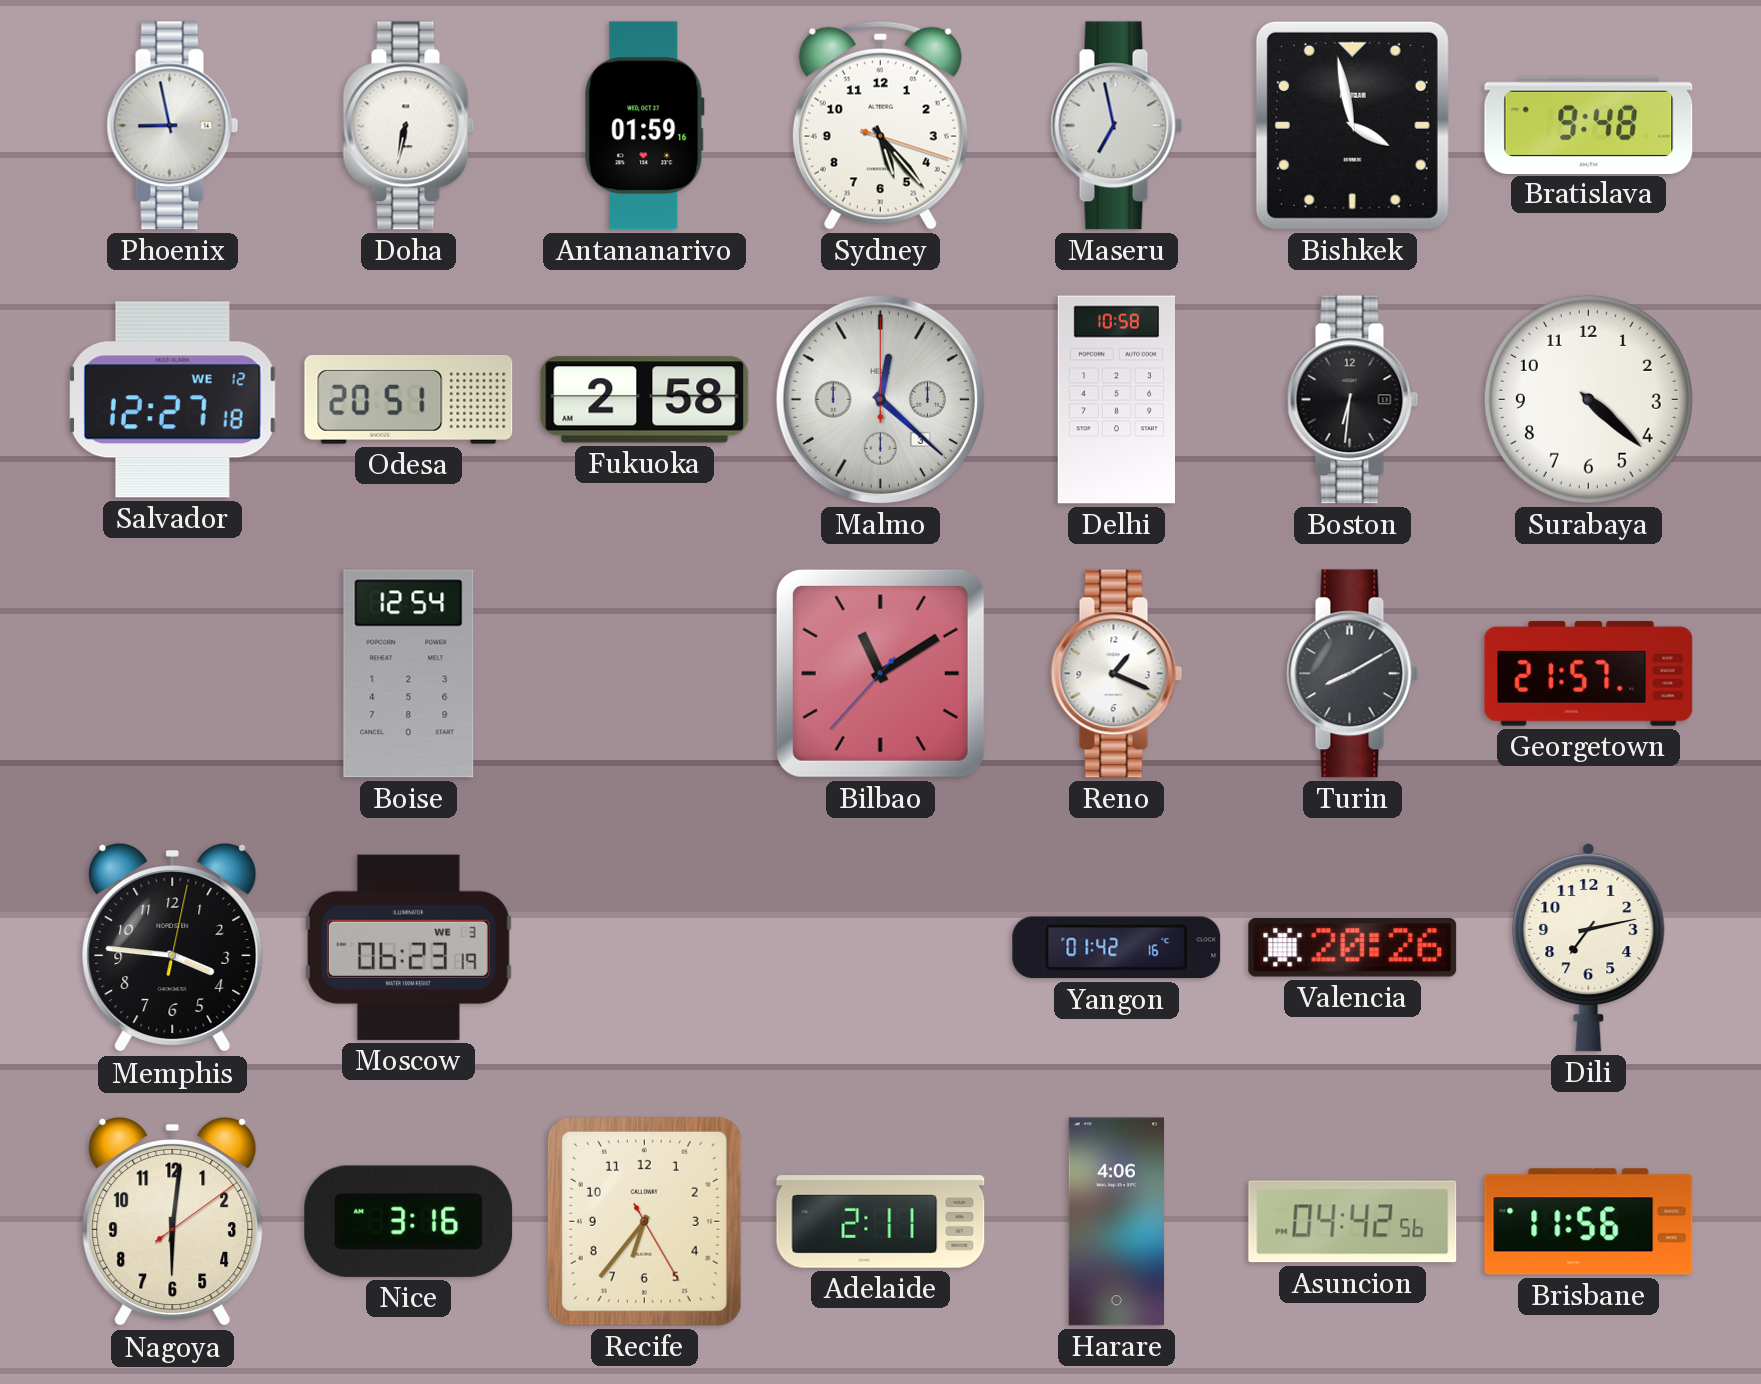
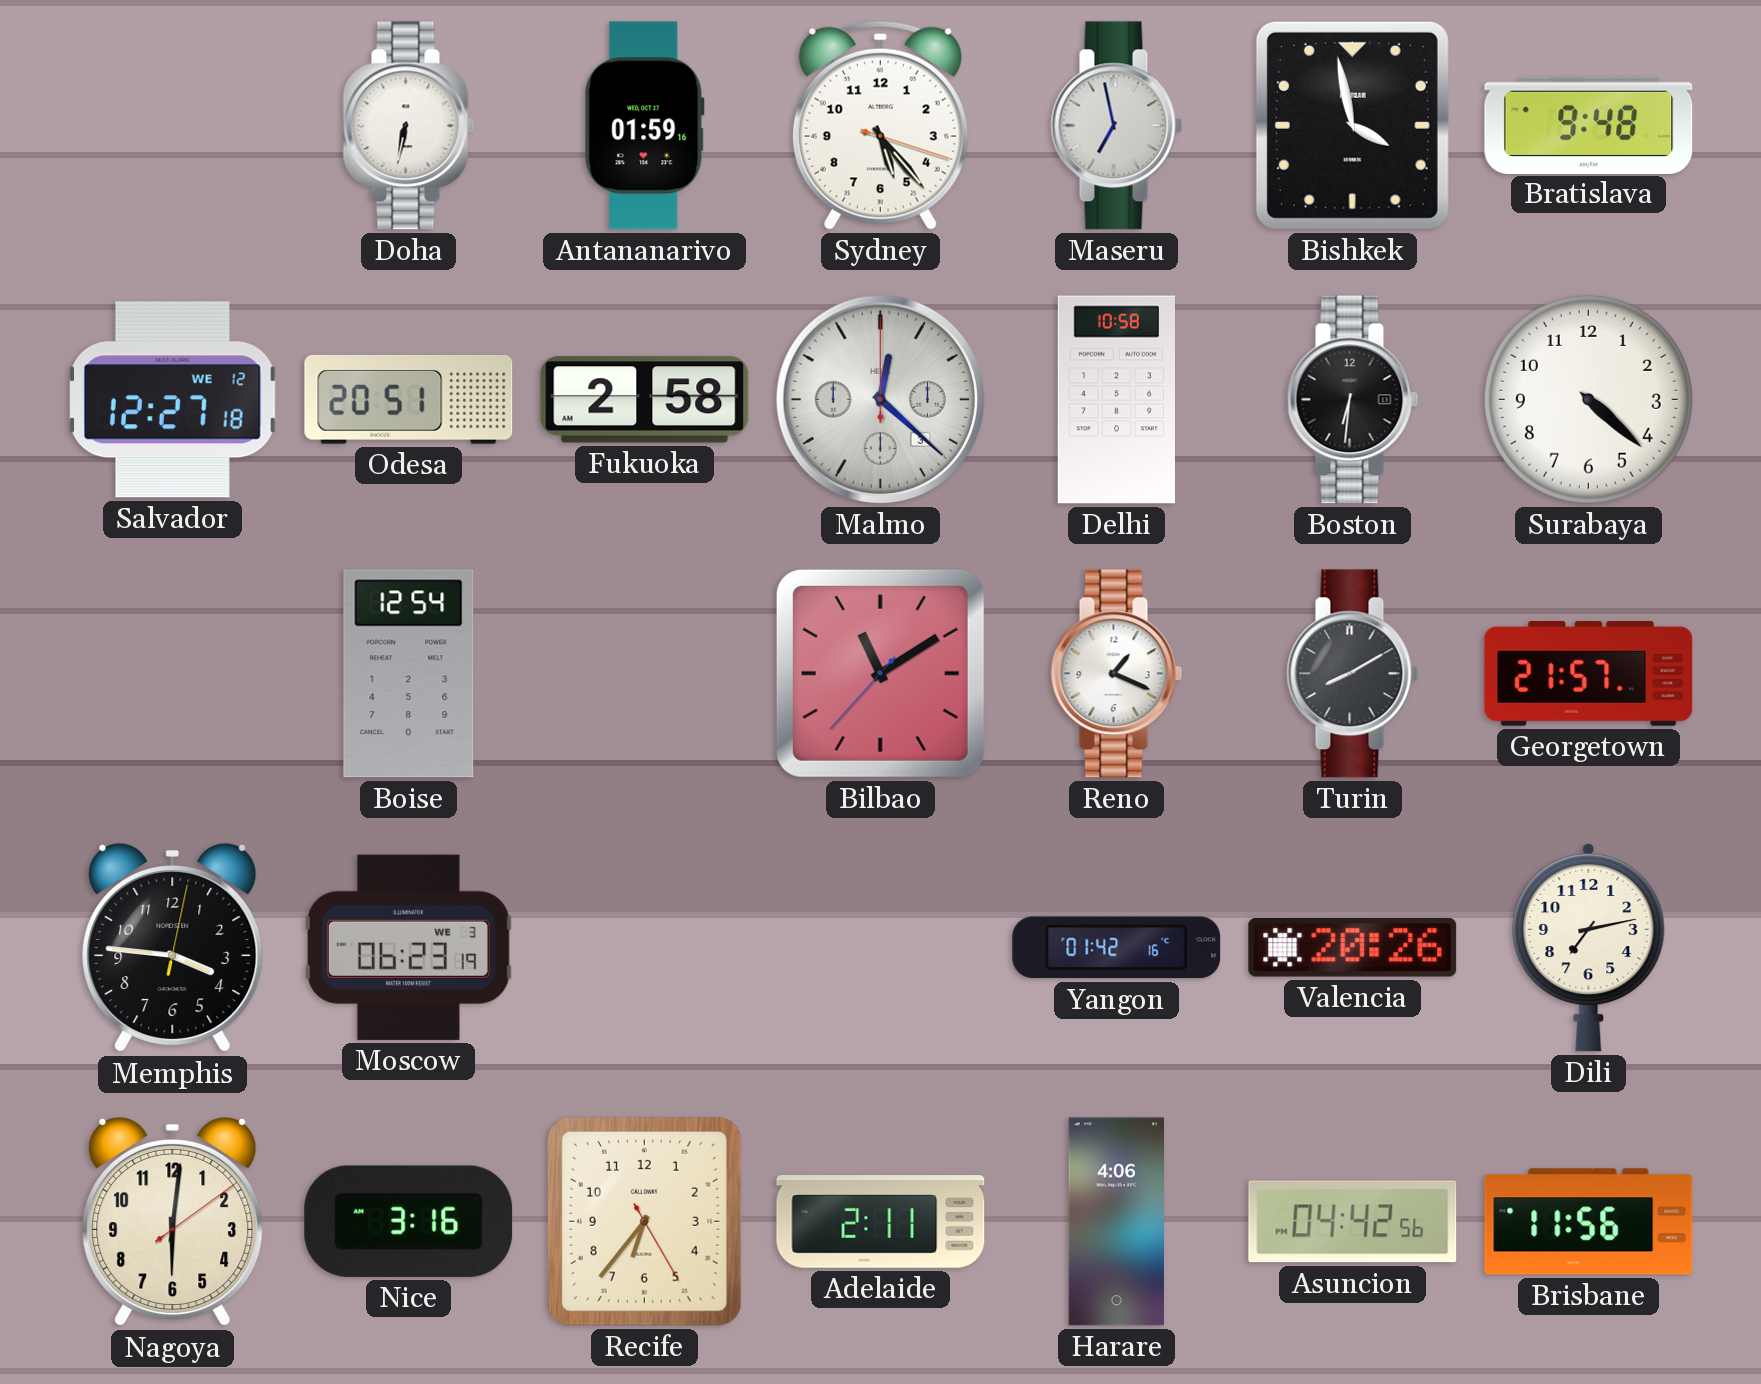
Phoenix: 8:58 -> none (173, 126)
